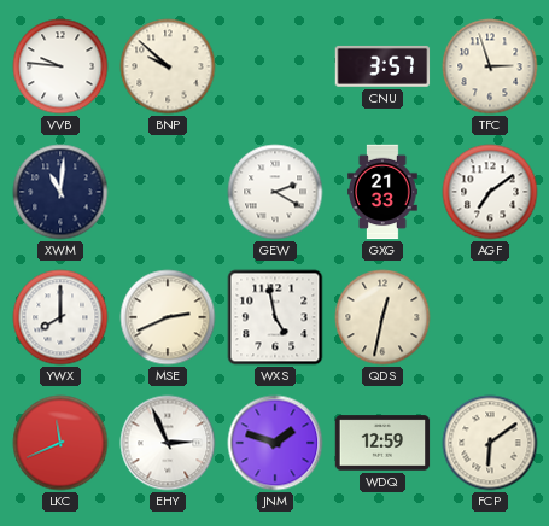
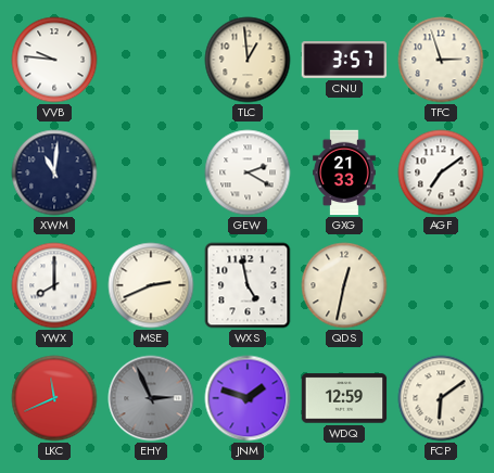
BNP: 9:52 -> none (168, 66)
TLC: none -> 12:59 (248, 60)
EHY dial: white -> grey (151, 398)
